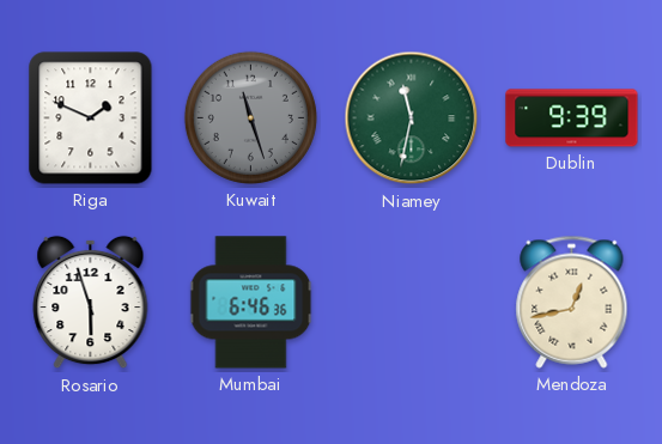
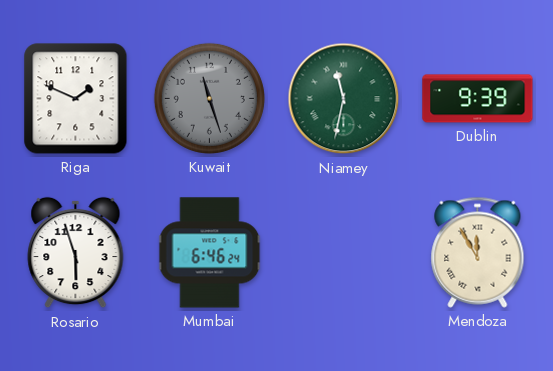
Mumbai: 6:46:36 -> 6:46:24 (210, 253)
Mendoza: 12:43 -> 11:55 (478, 252)
